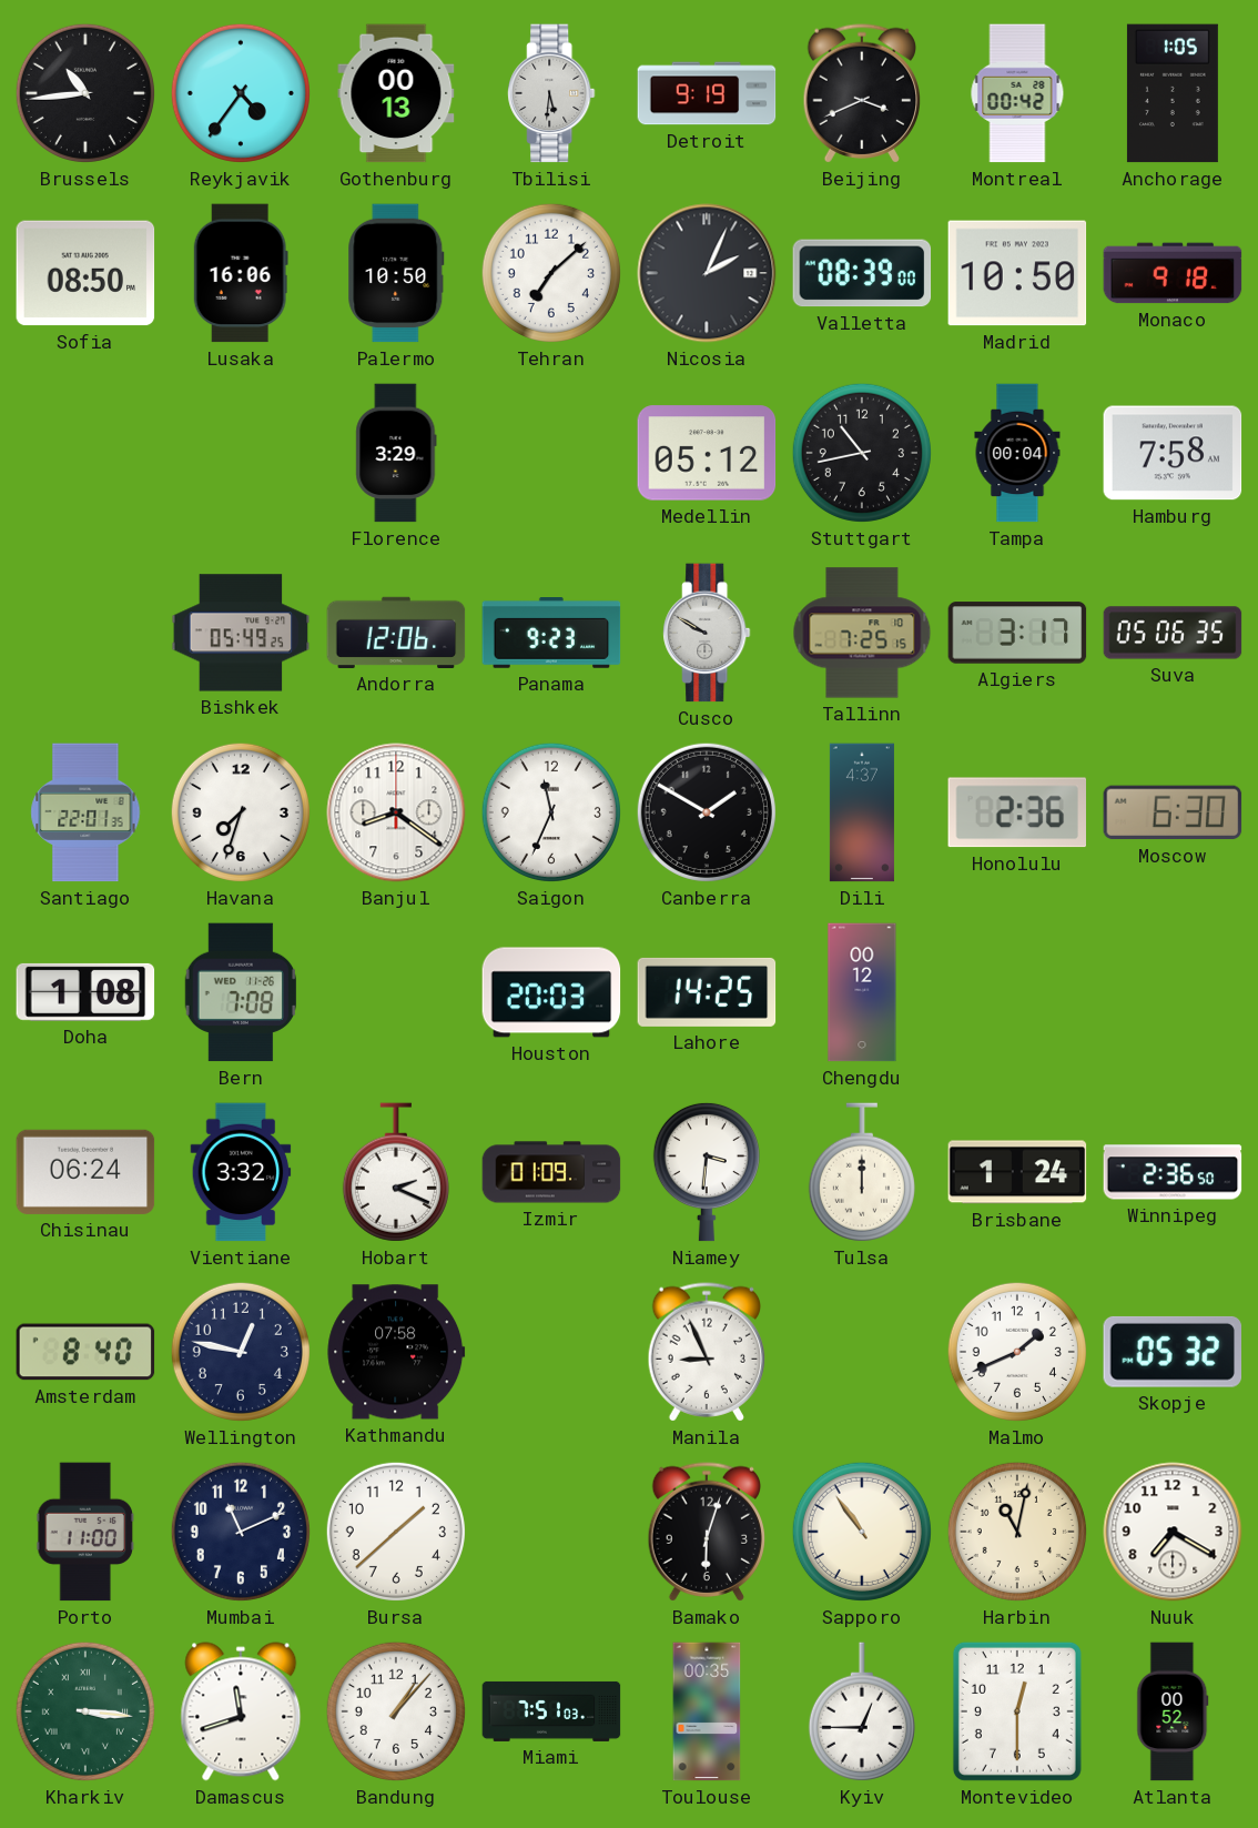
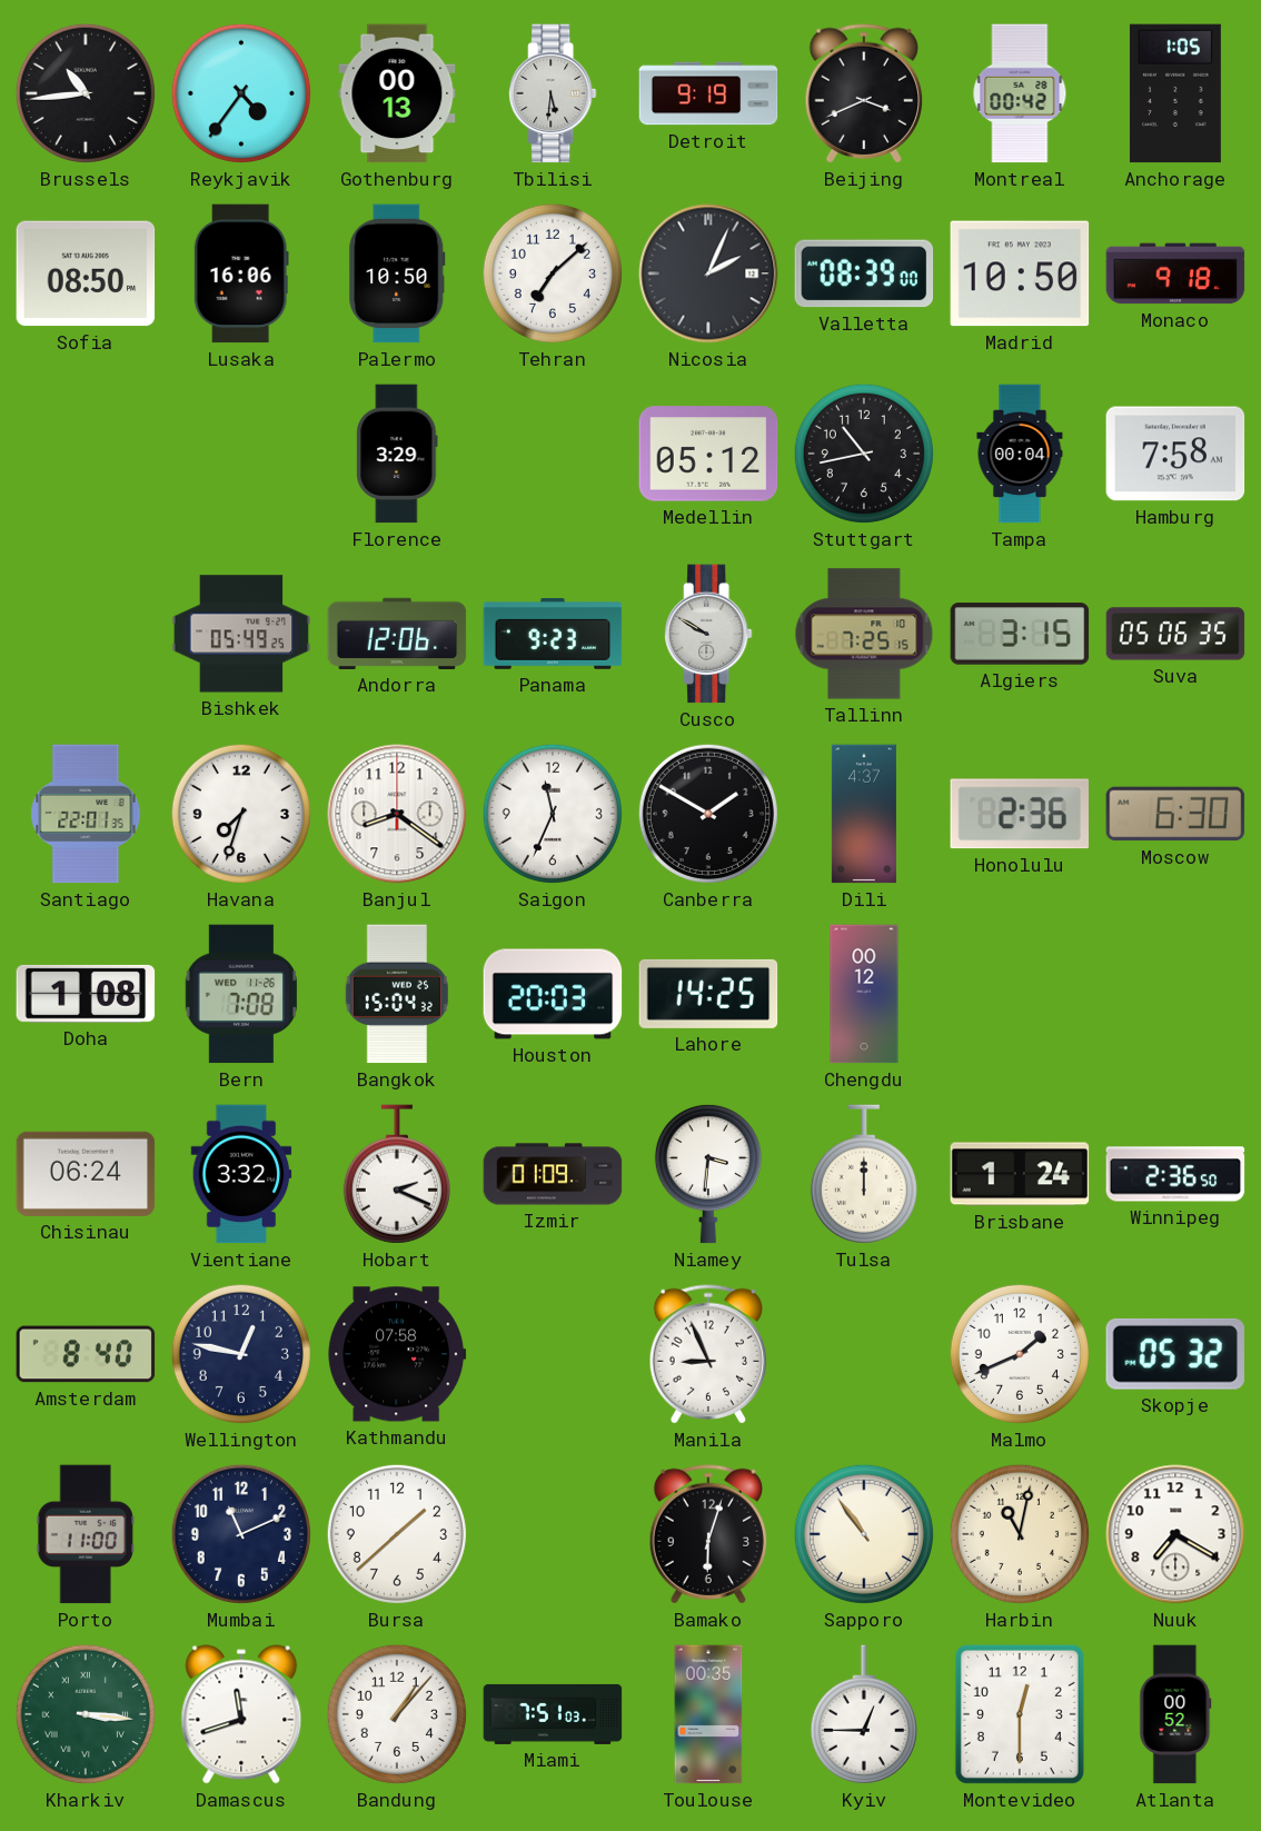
Algiers: 3:17 -> 3:15 (1020, 634)
Bangkok: none -> 15:04 (396, 994)
